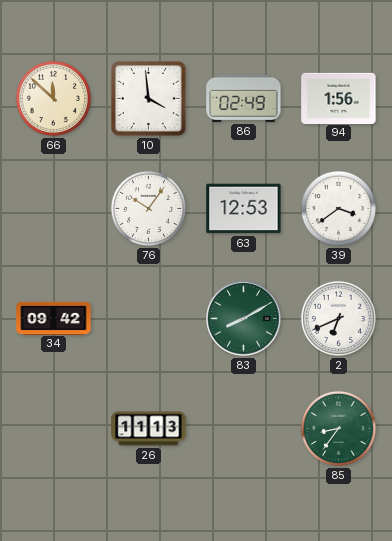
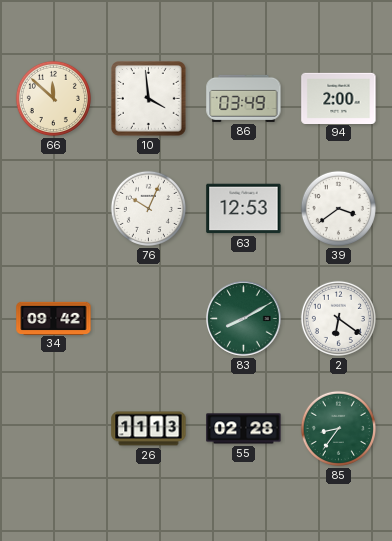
86: 02:49 -> 03:49 (244, 98)
94: 1:56 -> 2:00 (339, 98)
76: 10:06 -> 10:04 (148, 208)
2: 6:41 -> 6:21 (338, 318)
55: none -> 02:28 (244, 429)
